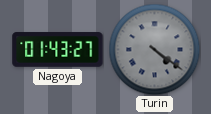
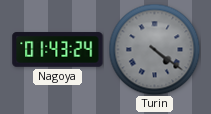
Nagoya: 01:43:27 -> 01:43:24 (58, 50)
